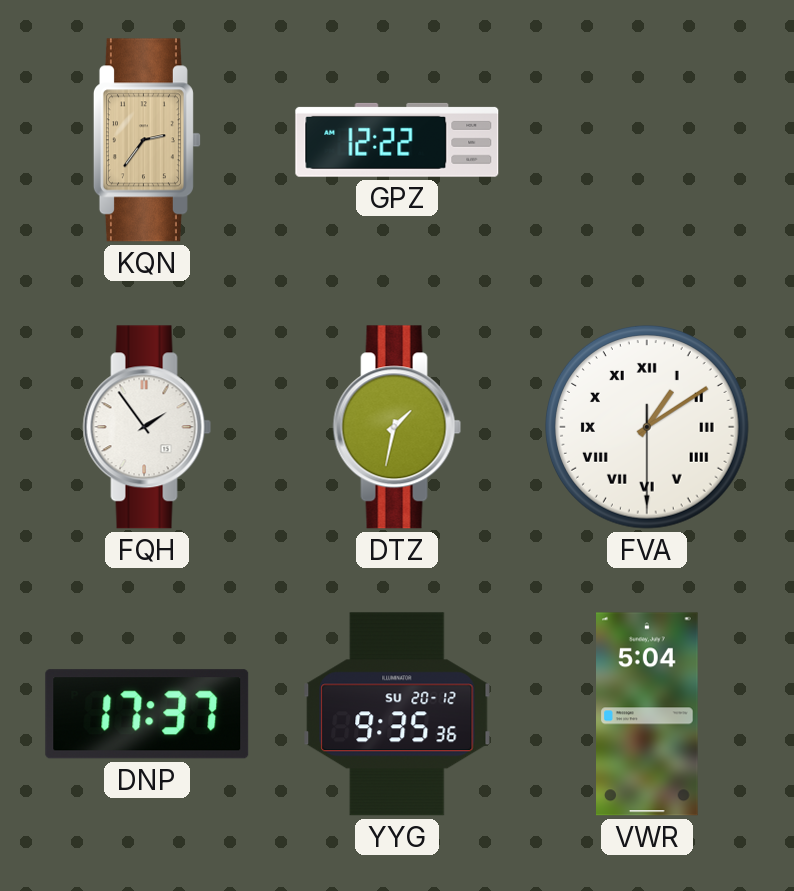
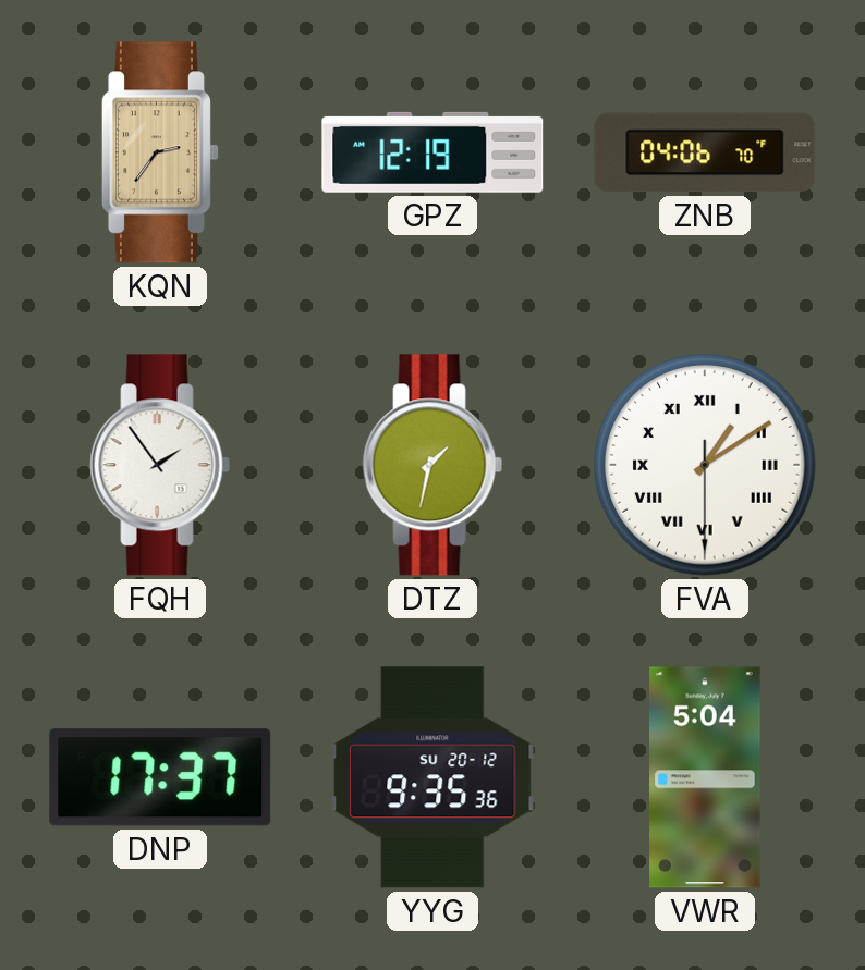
GPZ: 12:22 -> 12:19 (432, 152)
ZNB: none -> 04:06 (705, 152)
